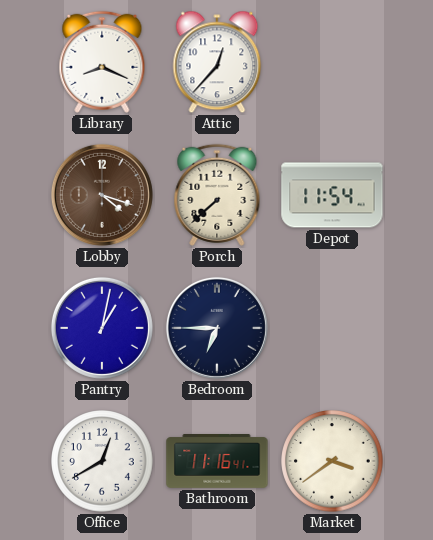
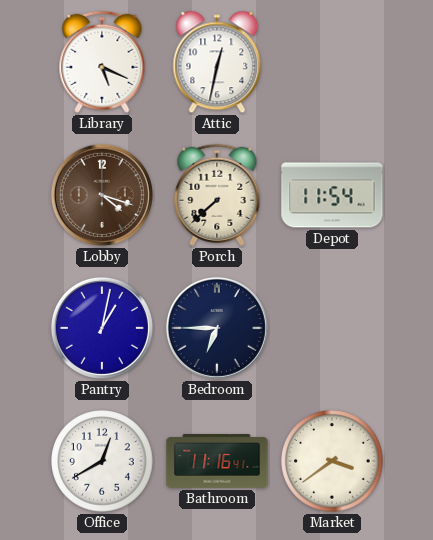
Library: 8:19 -> 5:19 (102, 62)
Attic: 12:37 -> 12:32 (217, 62)
